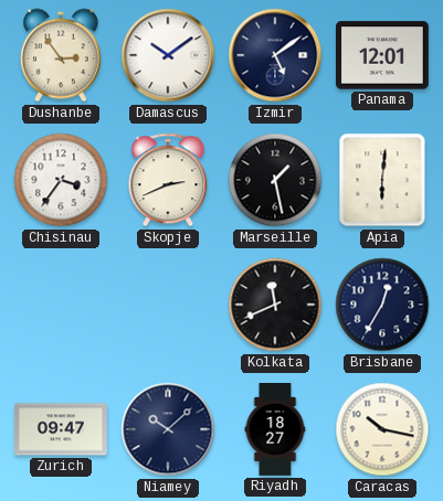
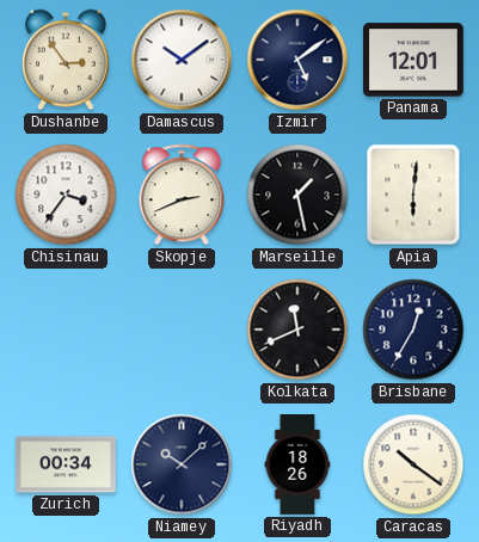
Zurich: 09:47 -> 00:34 (66, 464)
Riyadh: 18:27 -> 18:26 (297, 466)
Caracas: 10:17 -> 10:21 (413, 464)
